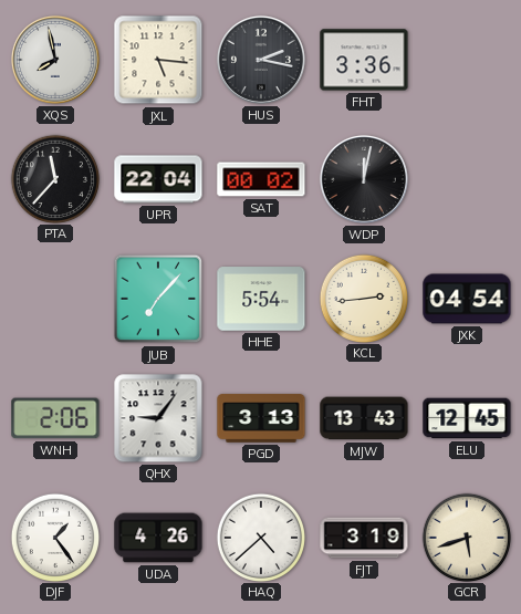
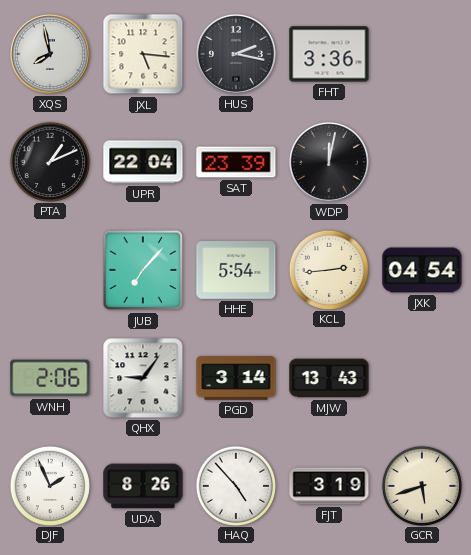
PTA: 11:37 -> 1:11 (49, 161)
SAT: 00:02 -> 23:39 (236, 162)
PGD: 3:13 -> 3:14 (236, 378)
ELU: 12:45 -> none (467, 418)
DJF: 1:24 -> 1:56 (49, 485)
UDA: 4:26 -> 8:26 (143, 486)
HAQ: 4:38 -> 4:53 (235, 485)
